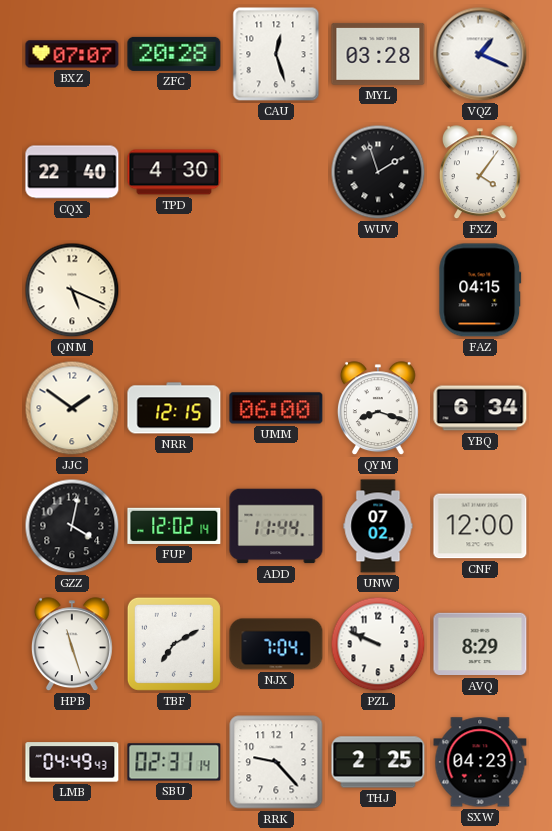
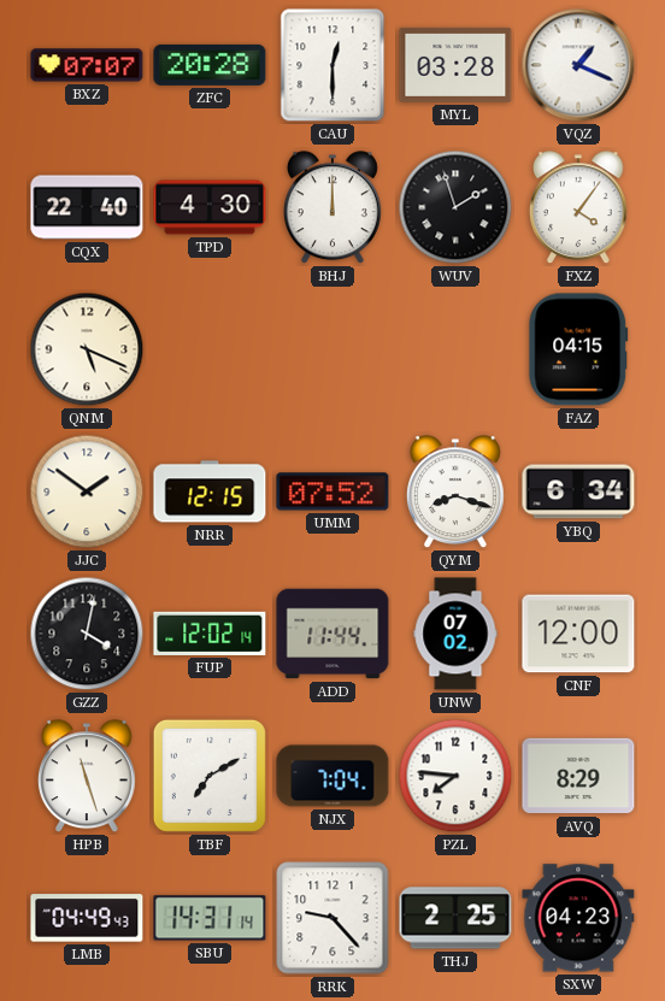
CAU: 12:27 -> 12:30 (332, 65)
BHJ: none -> 12:00 (332, 208)
UMM: 06:00 -> 07:52 (332, 491)
PZL: 9:49 -> 7:46 (455, 776)
SBU: 02:31 -> 14:31 (210, 918)
